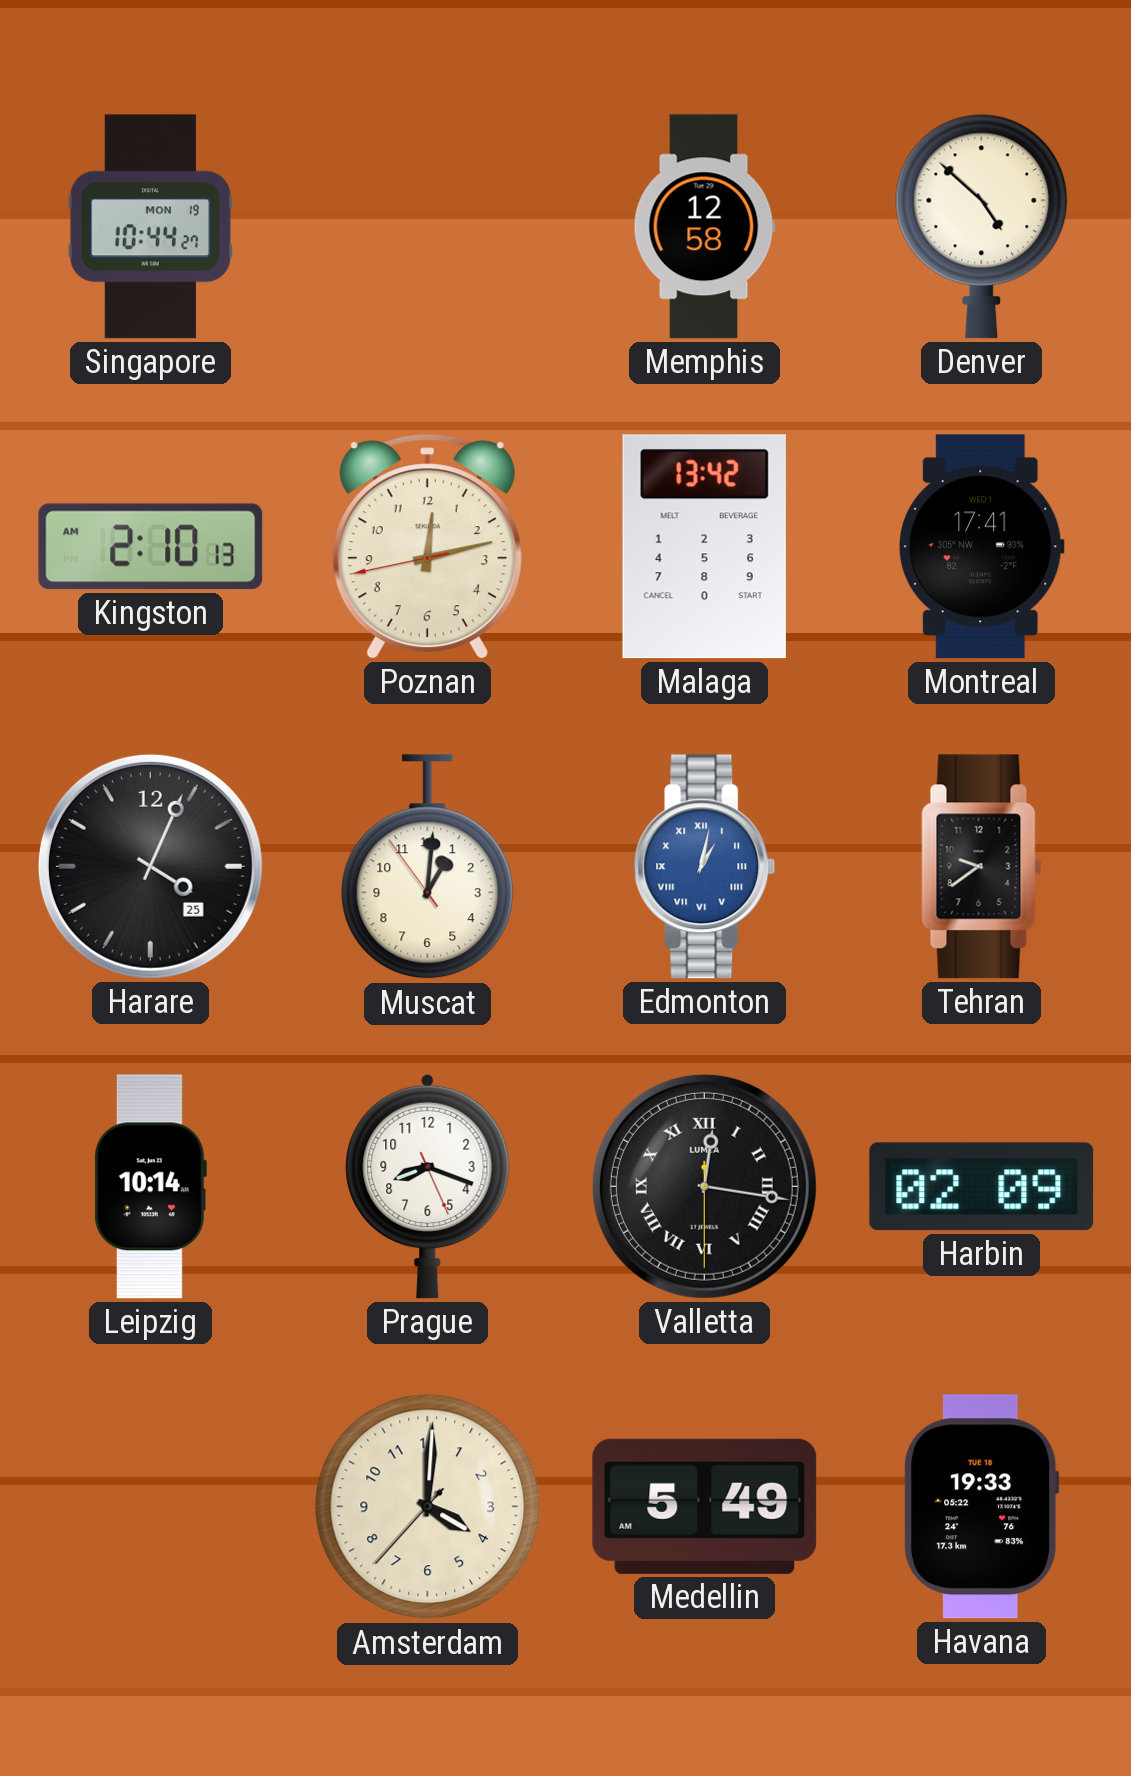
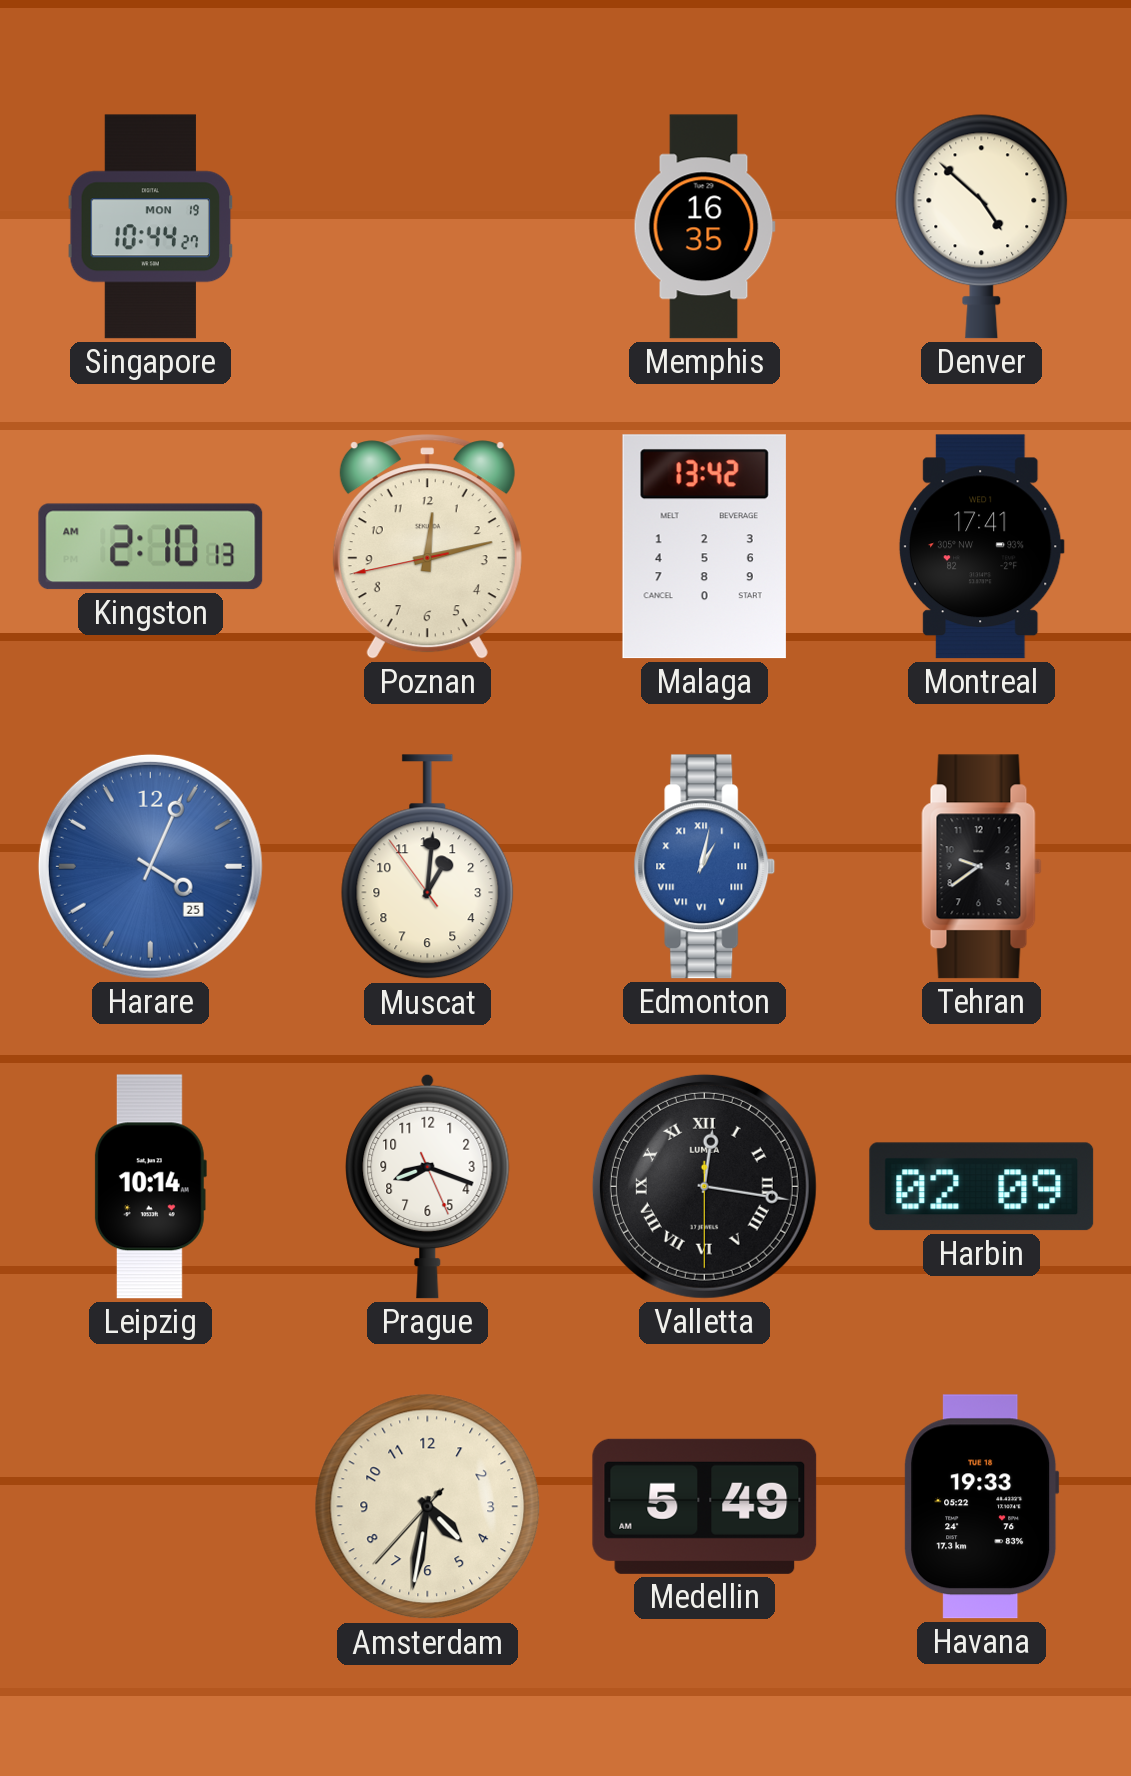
Memphis: 12:58 -> 16:35 (704, 227)
Harare dial: black -> blue (150, 866)
Amsterdam: 4:00 -> 4:31 (428, 1507)
